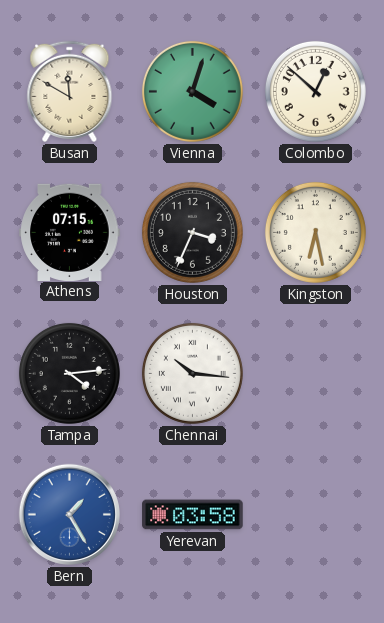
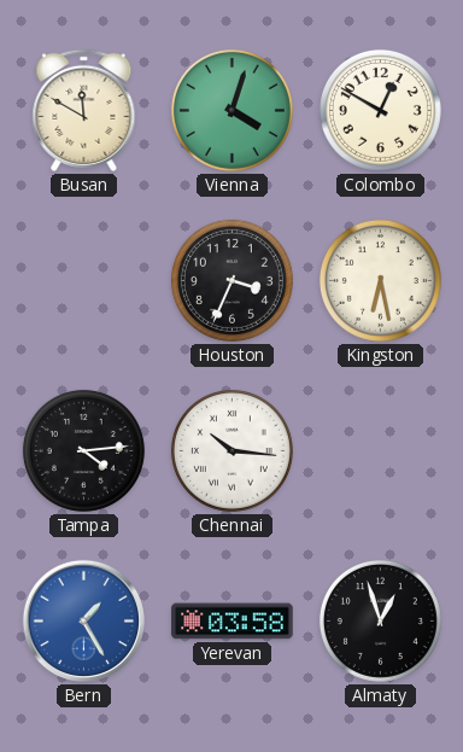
Colombo: 12:52 -> 12:50 (380, 110)
Athens: 07:15 -> none (70, 232)
Almaty: none -> 12:57 (380, 620)
